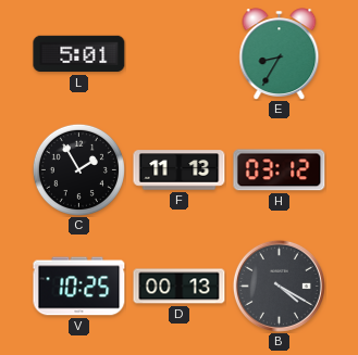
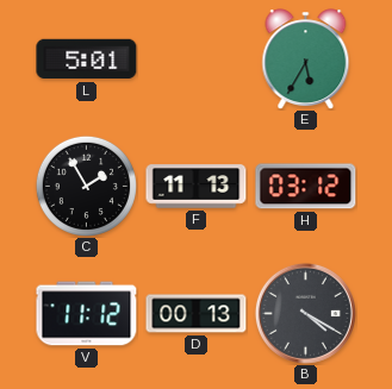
E: 8:35 -> 5:35 (306, 58)
V: 10:25 -> 11:12 (87, 314)
